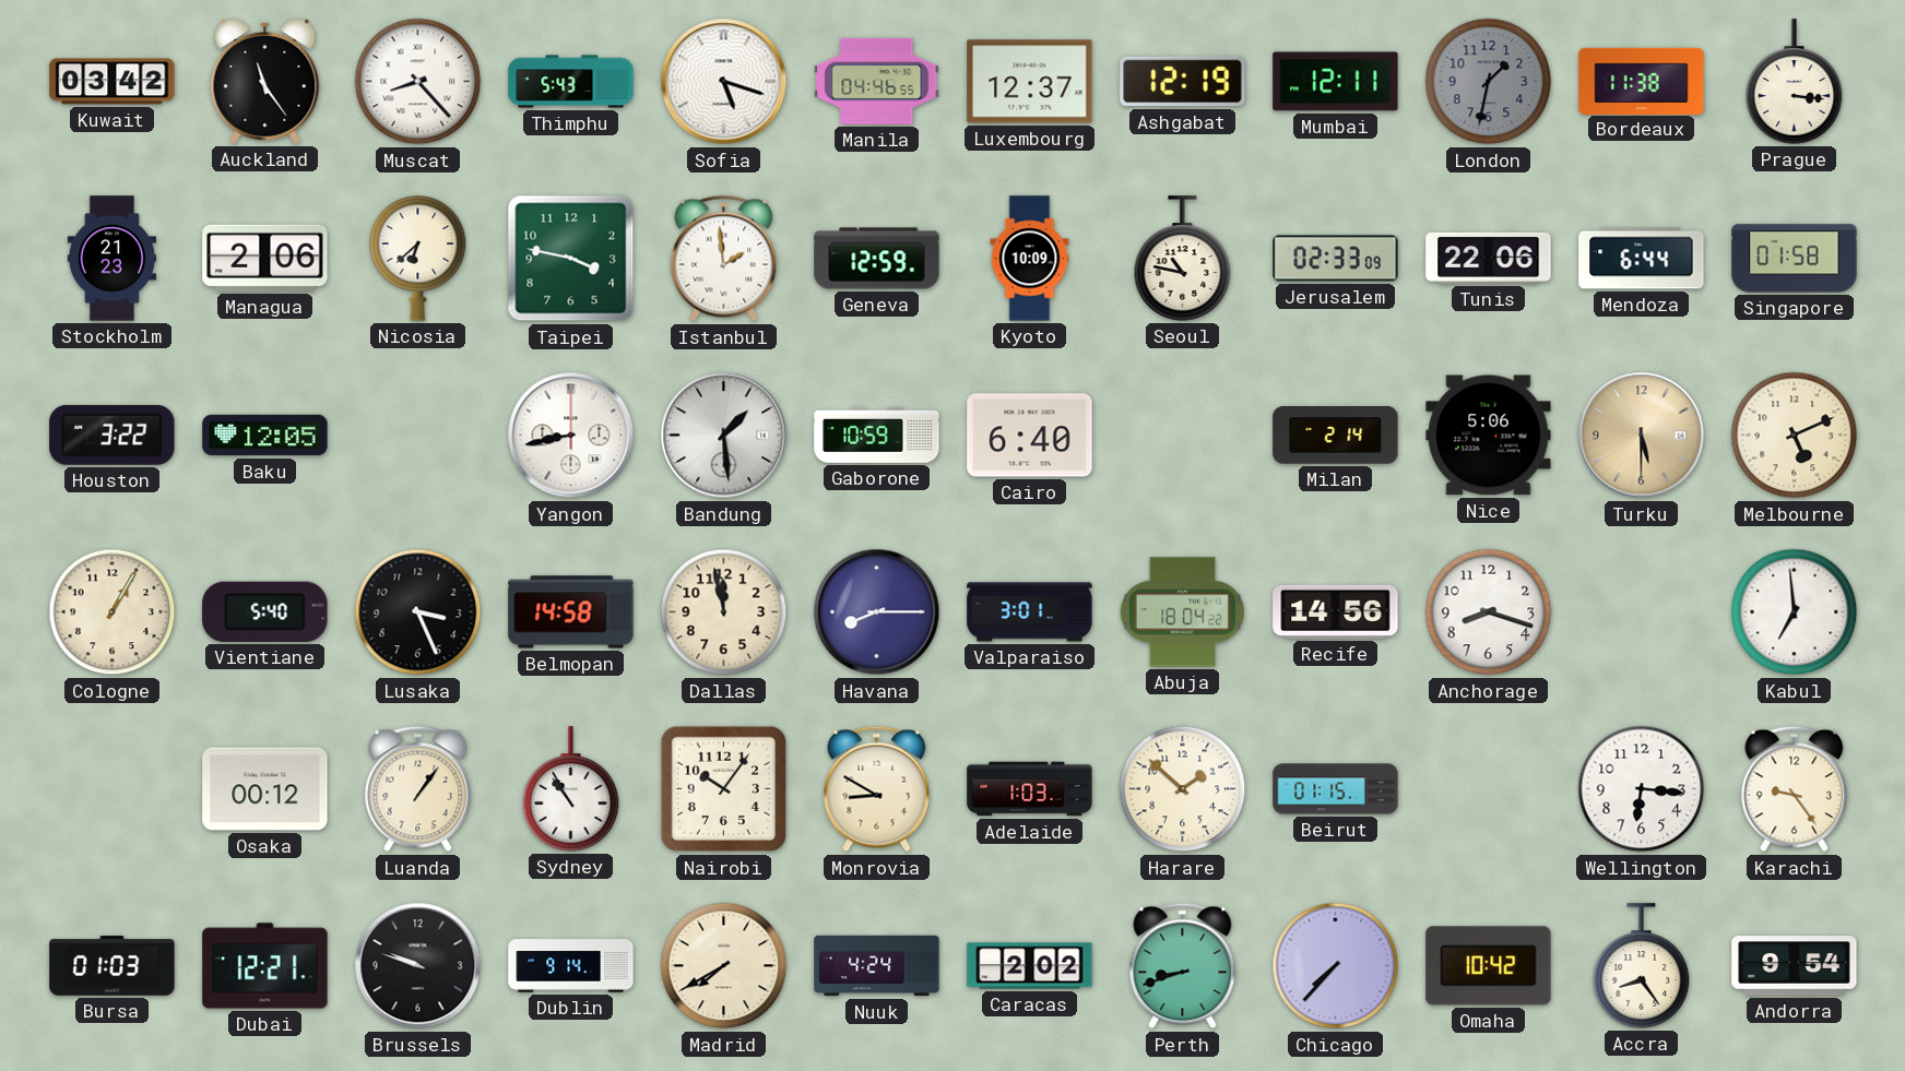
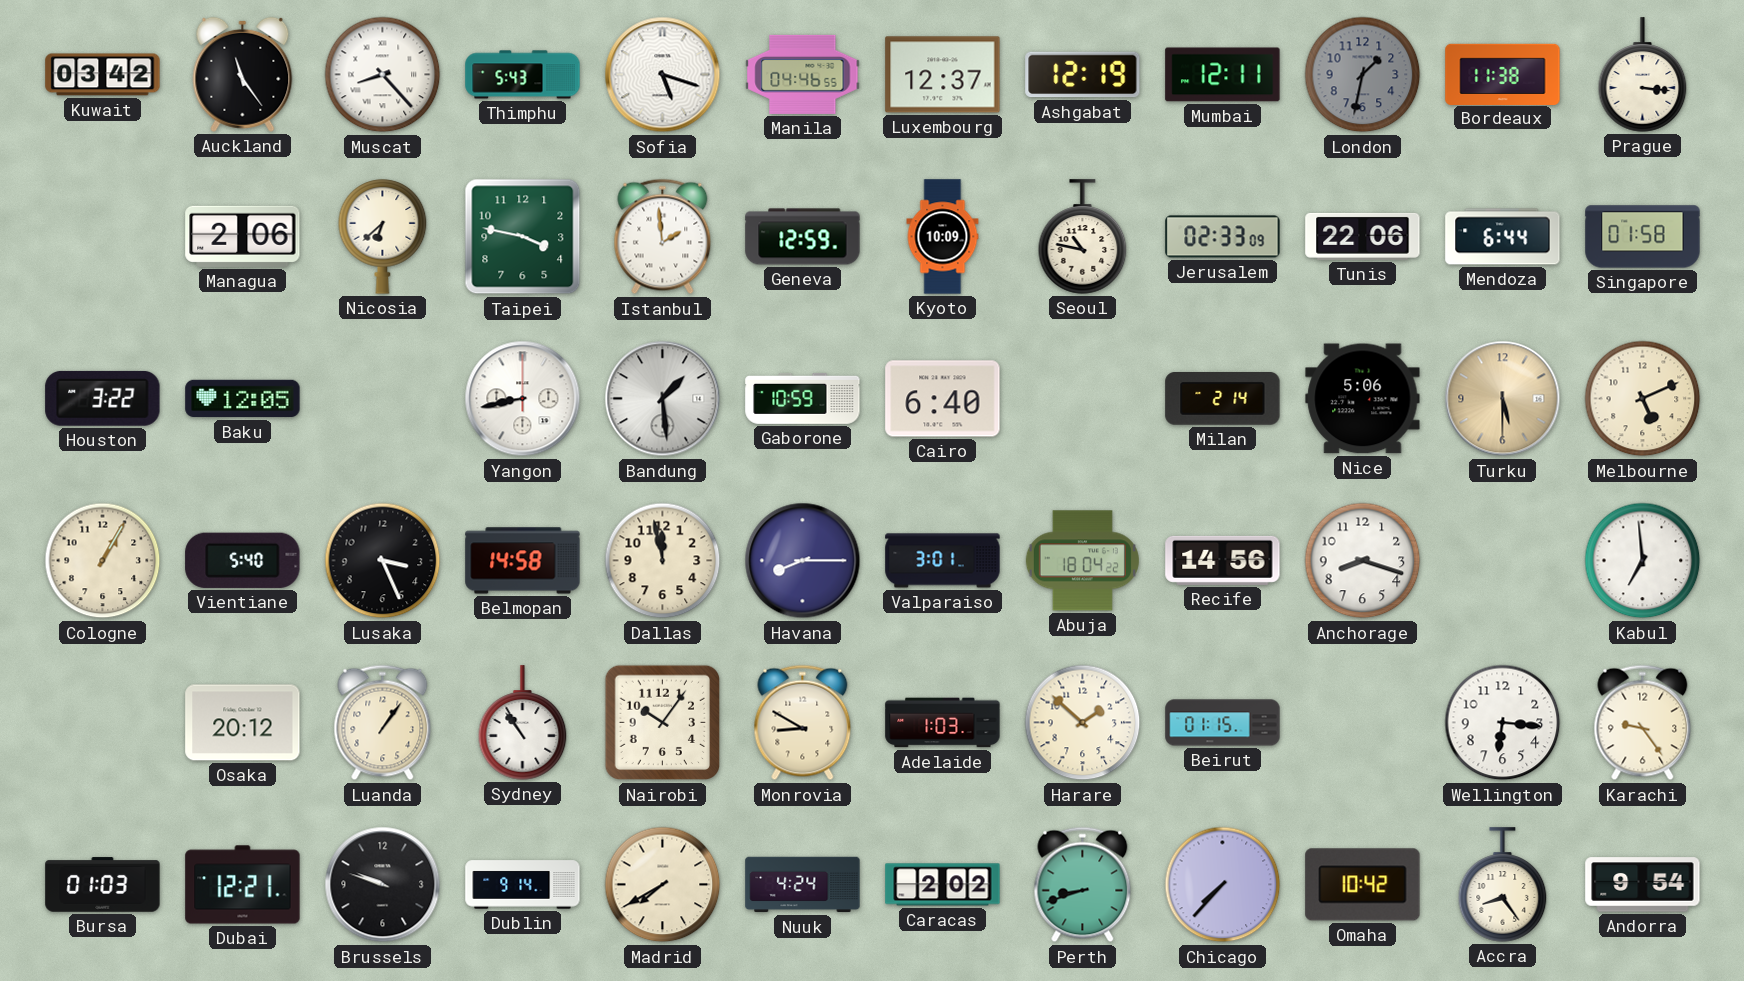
Stockholm: 21:23 -> none (113, 259)
Osaka: 00:12 -> 20:12 (243, 723)
